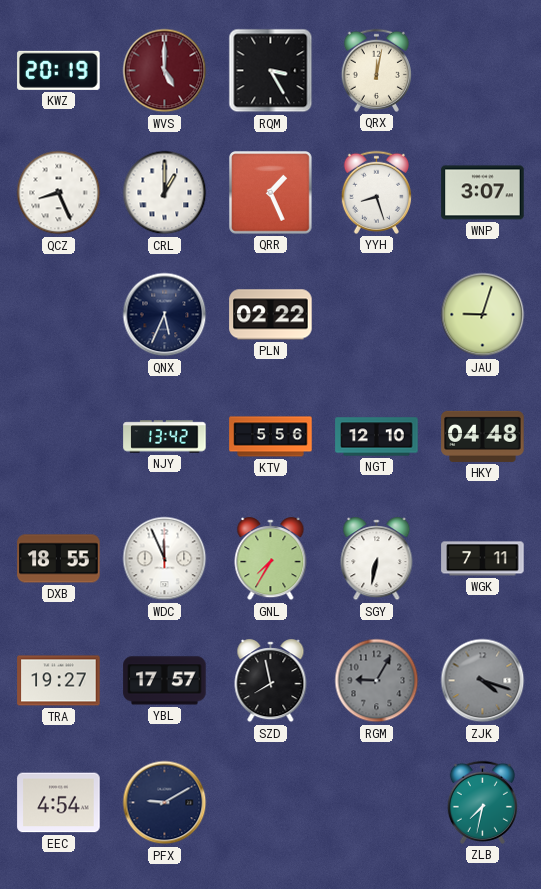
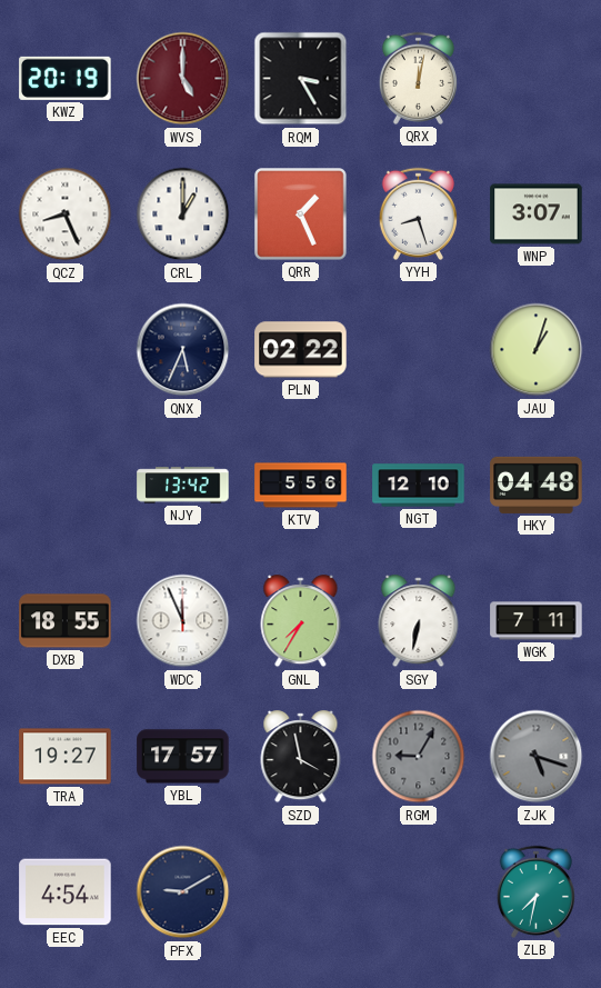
JAU: 9:03 -> 1:03 (537, 350)
SZD: 7:58 -> 3:58 (301, 757)
ZJK: 4:18 -> 5:18 (537, 757)
